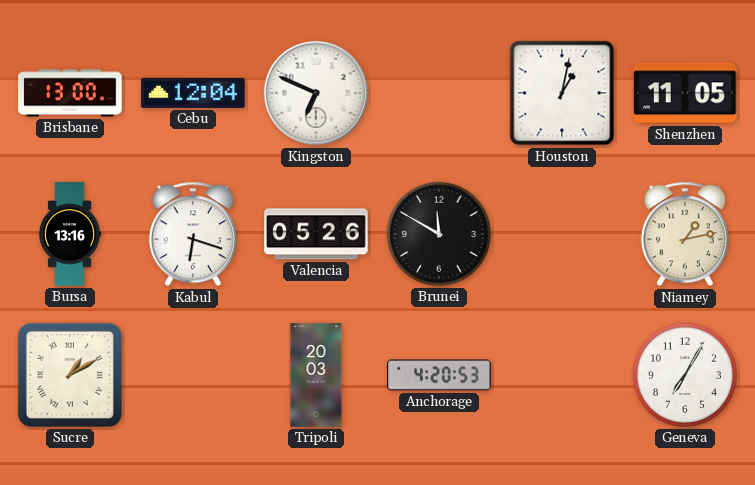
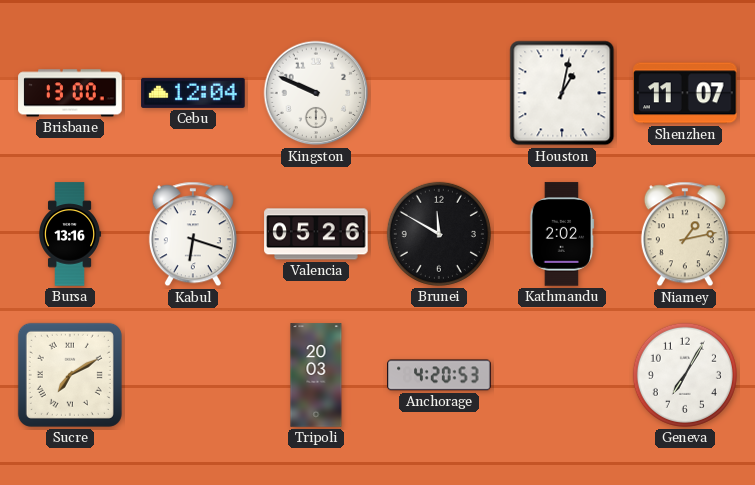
Kingston: 6:49 -> 9:49 (316, 93)
Shenzhen: 11:05 -> 11:07 (685, 93)
Kathmandu: none -> 2:02 (562, 234)
Sucre: 1:10 -> 7:10 (70, 375)
